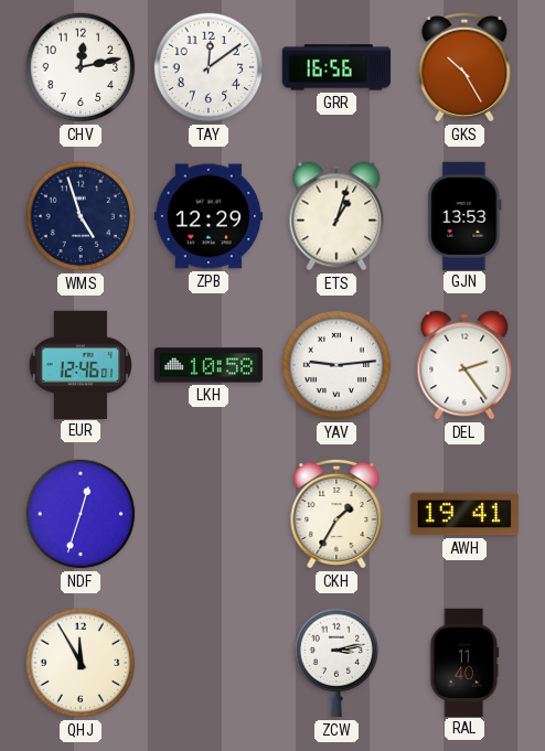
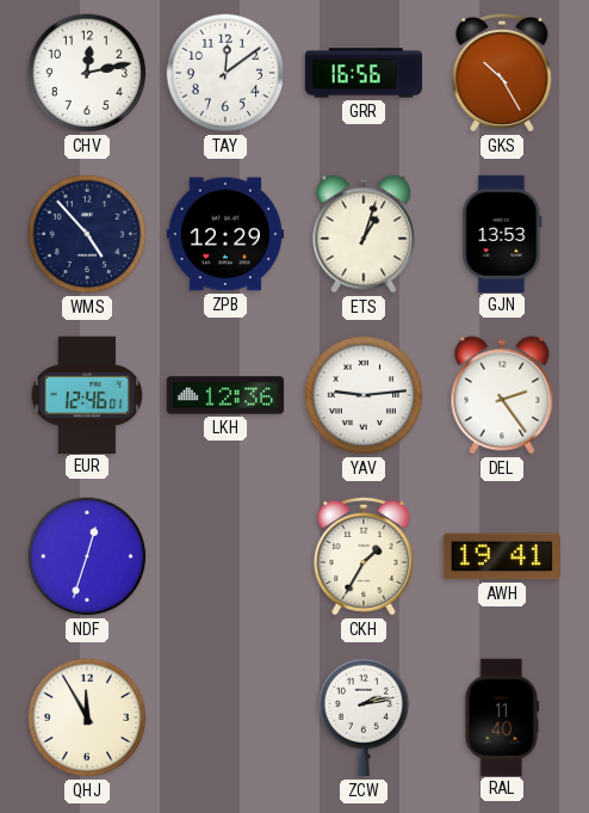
WMS: 4:57 -> 4:53 (87, 234)
LKH: 10:58 -> 12:36 (225, 395)
ZCW: 3:13 -> 2:13 (364, 717)
